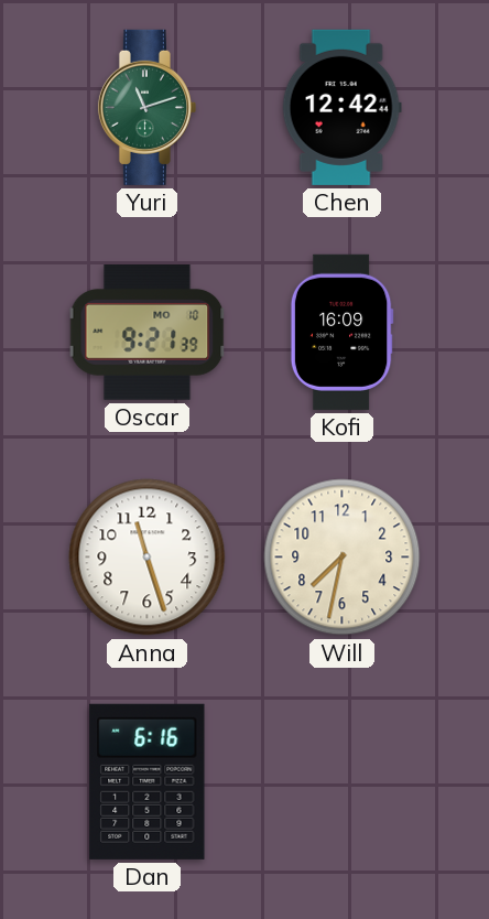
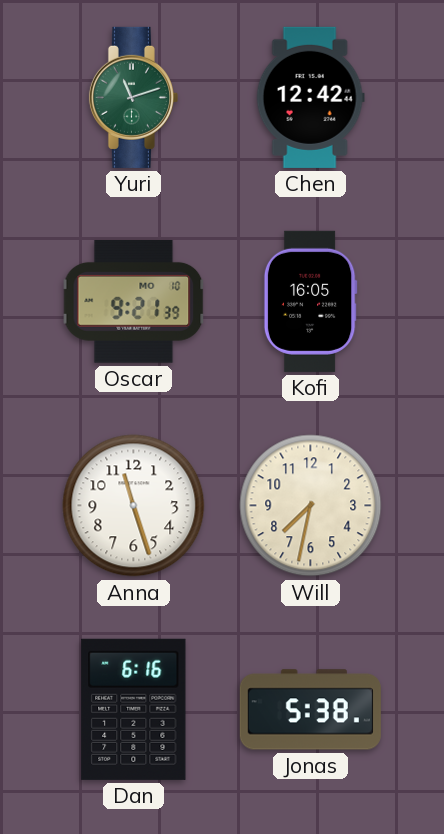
Kofi: 16:09 -> 16:05 (310, 301)
Jonas: none -> 5:38 (310, 710)
